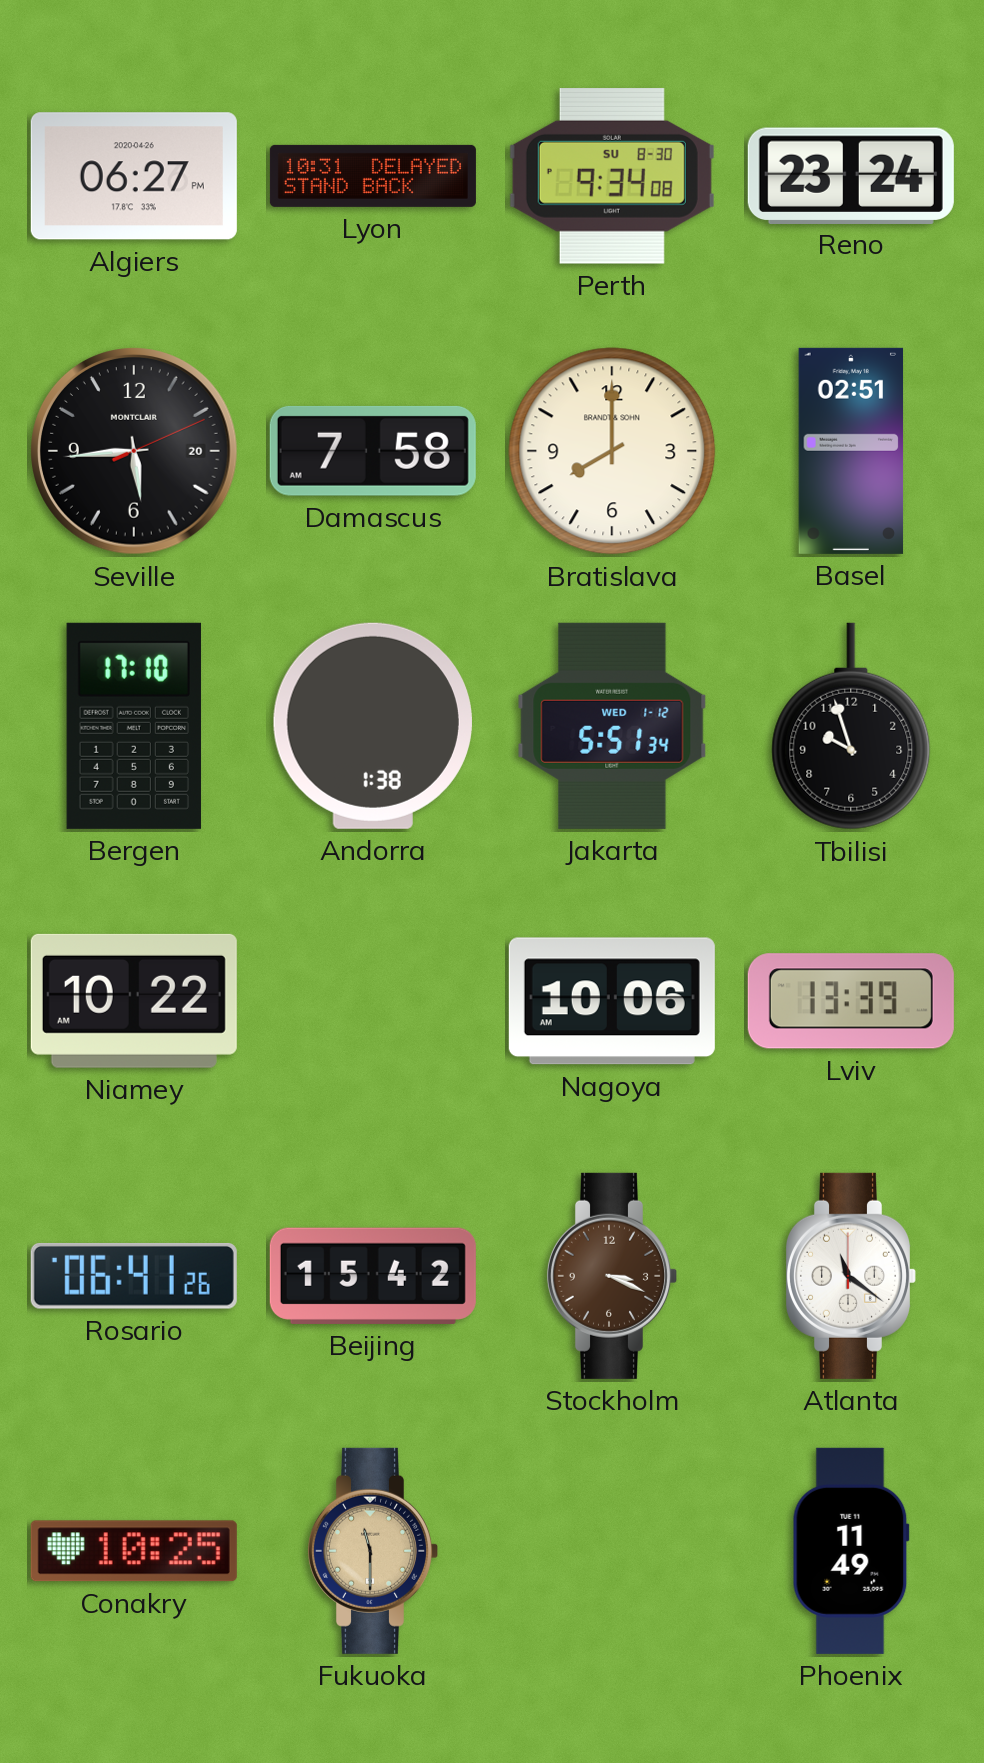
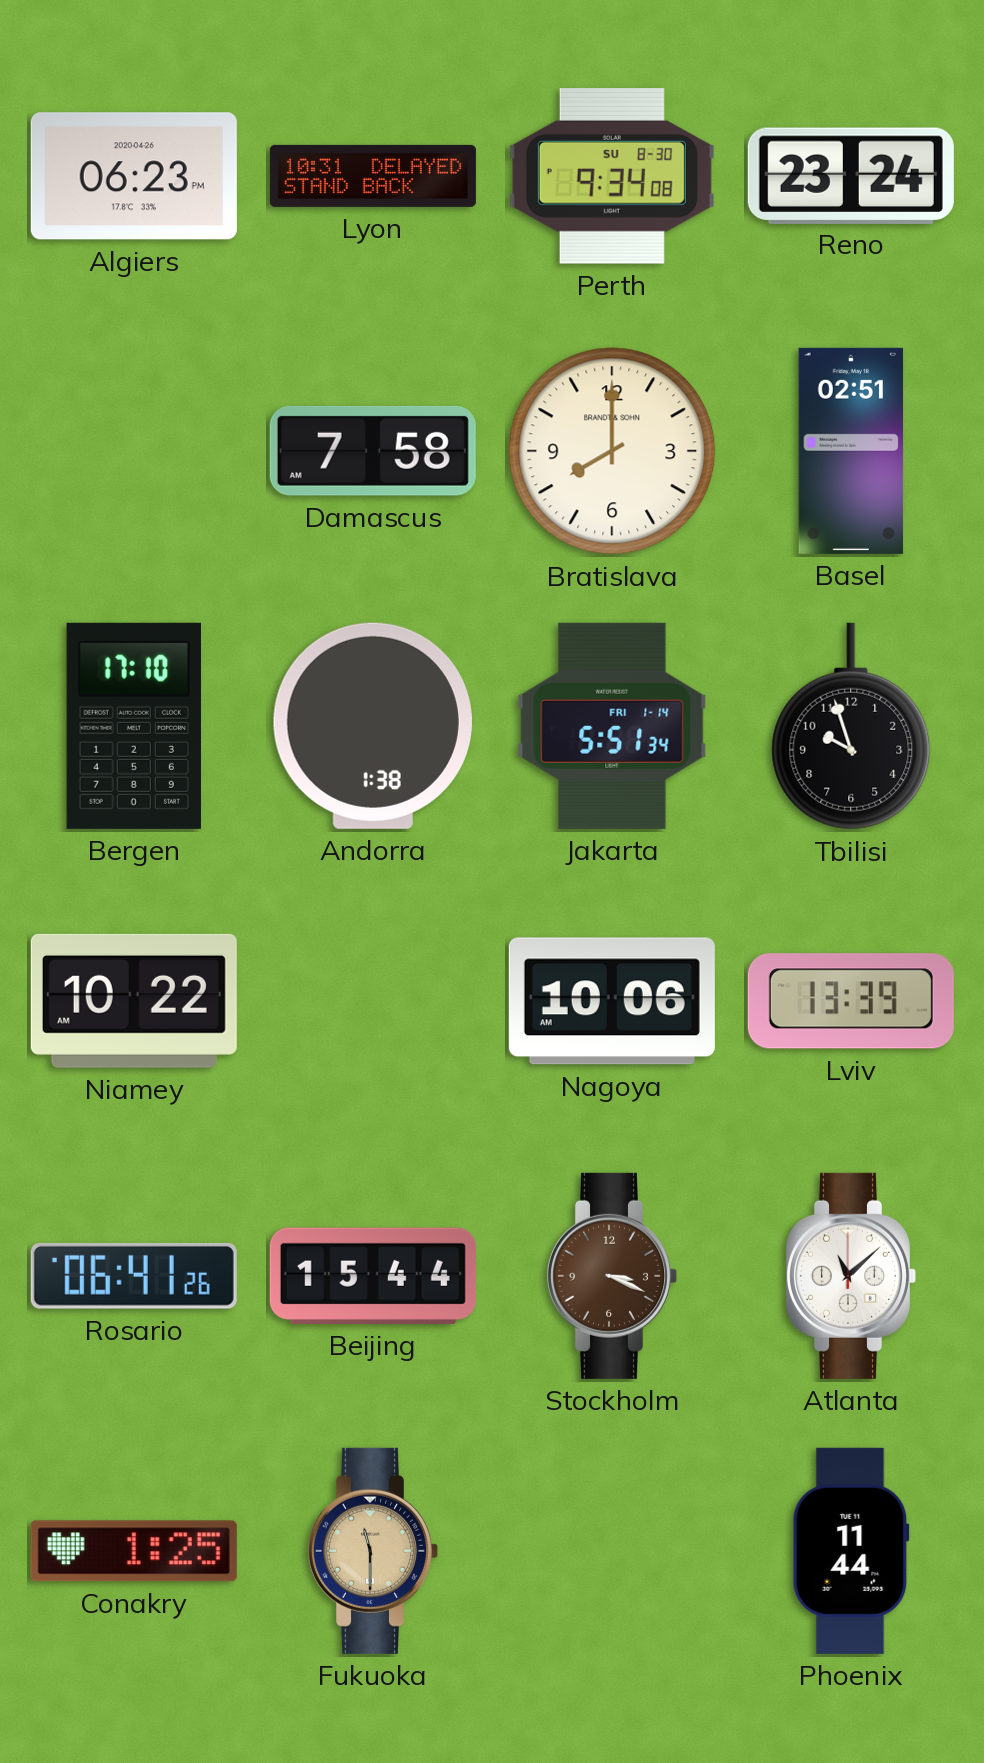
Algiers: 06:27 -> 06:23 (134, 176)
Seville: 5:44 -> none (135, 452)
Jakarta date: WED 1-12 -> FRI 1-14 (612, 726)
Beijing: 15:42 -> 15:44 (373, 1276)
Atlanta: 11:21 -> 11:08 (850, 1276)
Conakry: 10:25 -> 1:25 (134, 1551)
Phoenix: 11:49 -> 11:44 (851, 1551)
